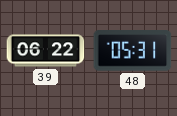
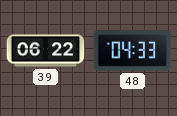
48: 05:31 -> 04:33 (133, 51)
